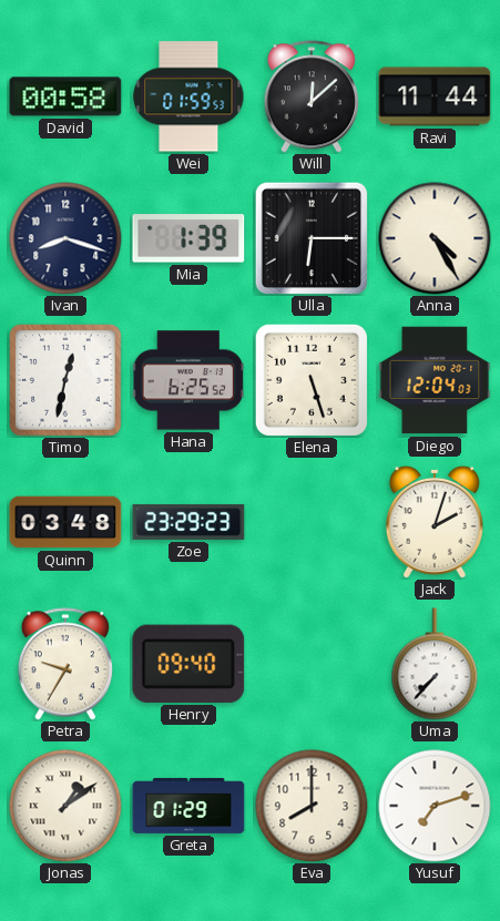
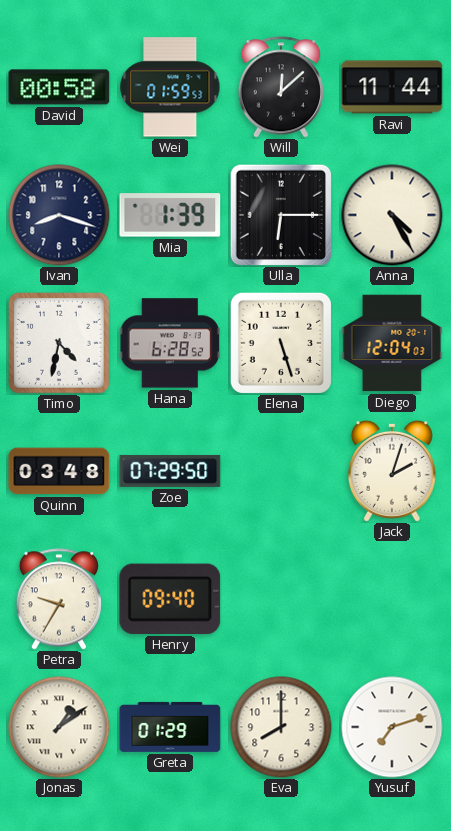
Timo: 12:32 -> 4:32 (59, 343)
Hana: 6:25 -> 6:28 (170, 343)
Zoe: 23:29 -> 07:29 (170, 471)
Uma: 7:37 -> none (435, 664)
